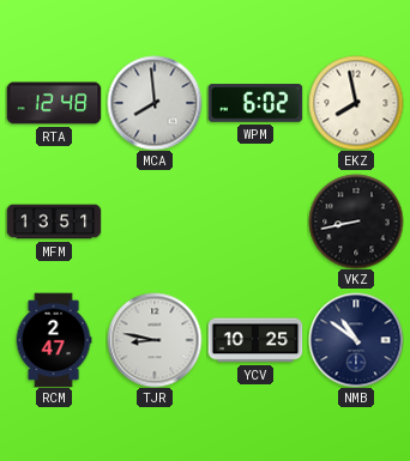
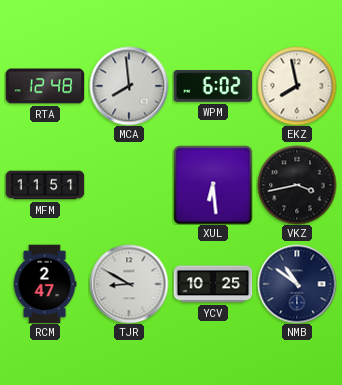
MFM: 13:51 -> 11:51 (45, 185)
XUL: none -> 6:29 (213, 185)
VKZ: 8:43 -> 3:43 (297, 185)
TJR: 8:47 -> 8:50 (129, 284)
